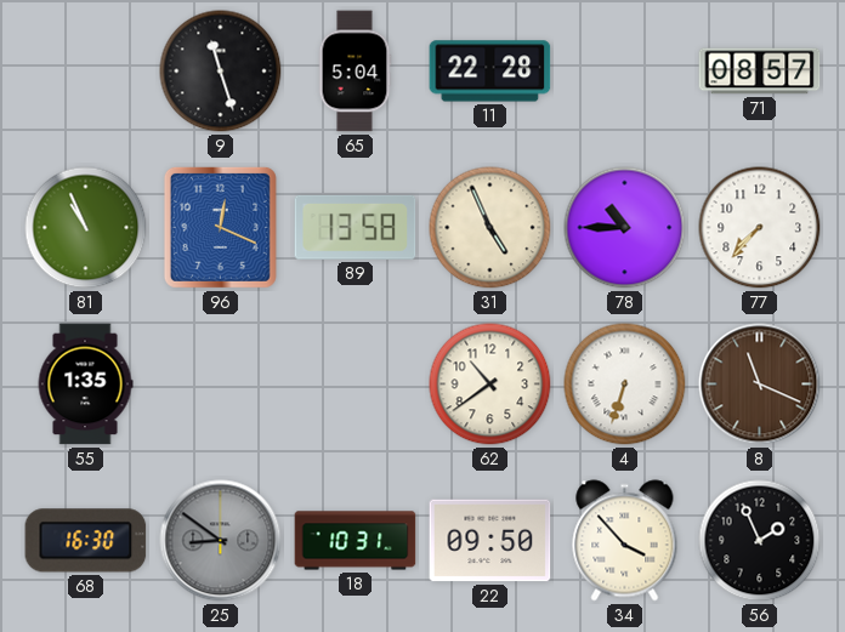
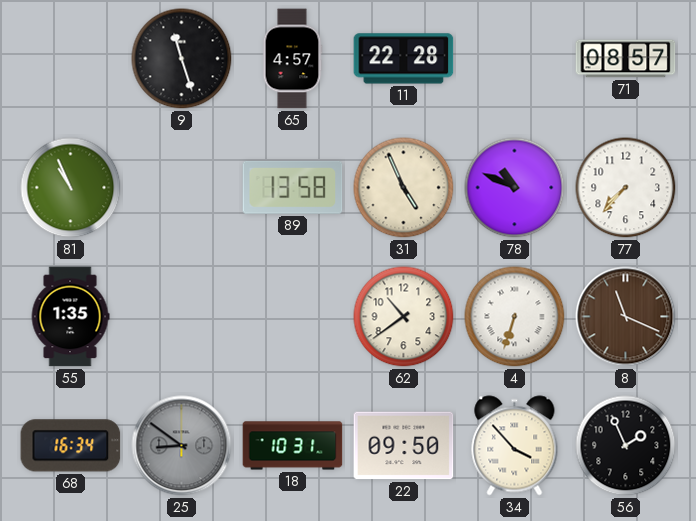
65: 5:04 -> 4:57 (292, 59)
96: 12:19 -> none (220, 227)
78: 10:45 -> 10:49 (515, 188)
68: 16:30 -> 16:34 (71, 446)
